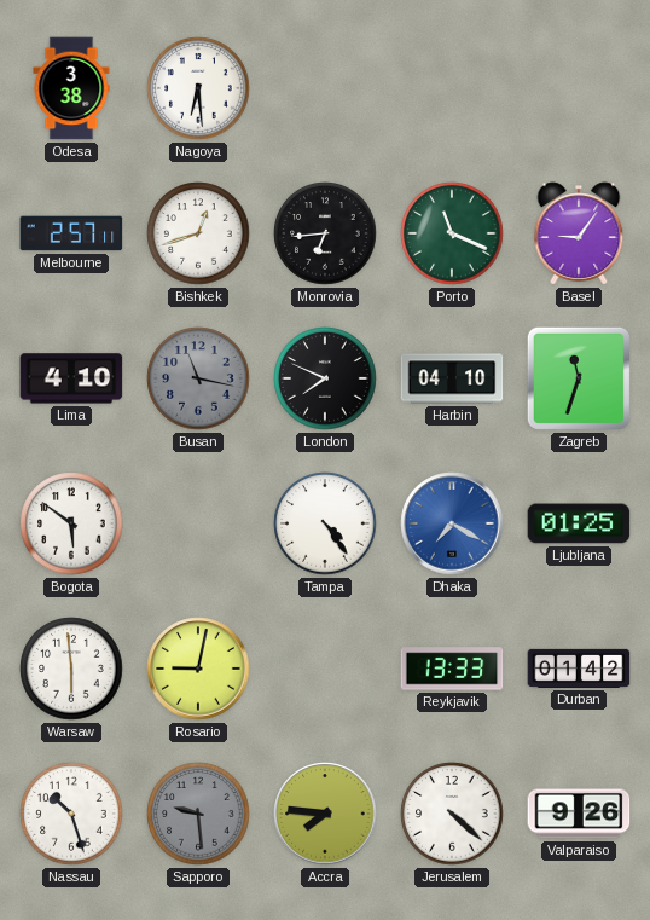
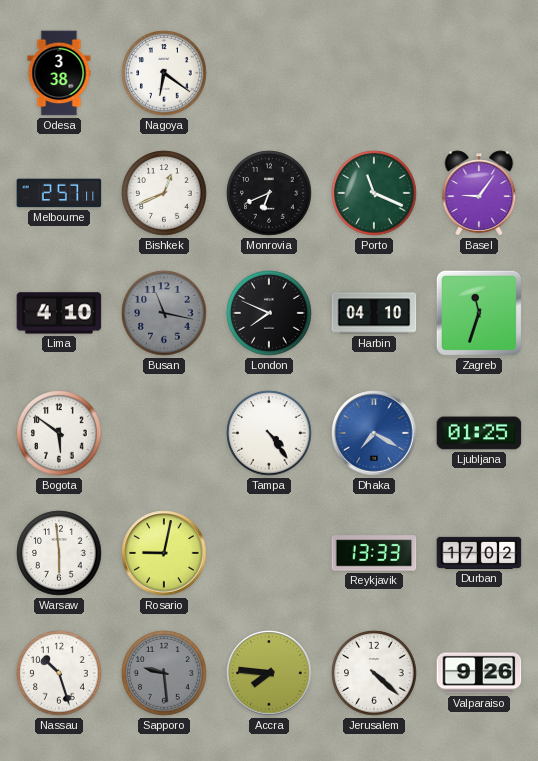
Nagoya: 6:29 -> 6:21 (164, 73)
Bishkek: 12:42 -> 12:41 (164, 193)
Monrovia: 6:44 -> 6:41 (269, 193)
Durban: 01:42 -> 17:02 (479, 553)
